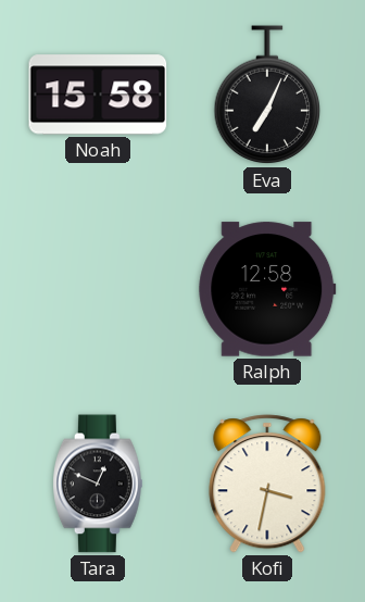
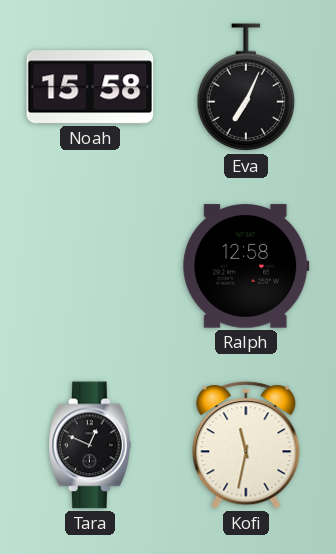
Kofi: 3:32 -> 11:32 (246, 445)
